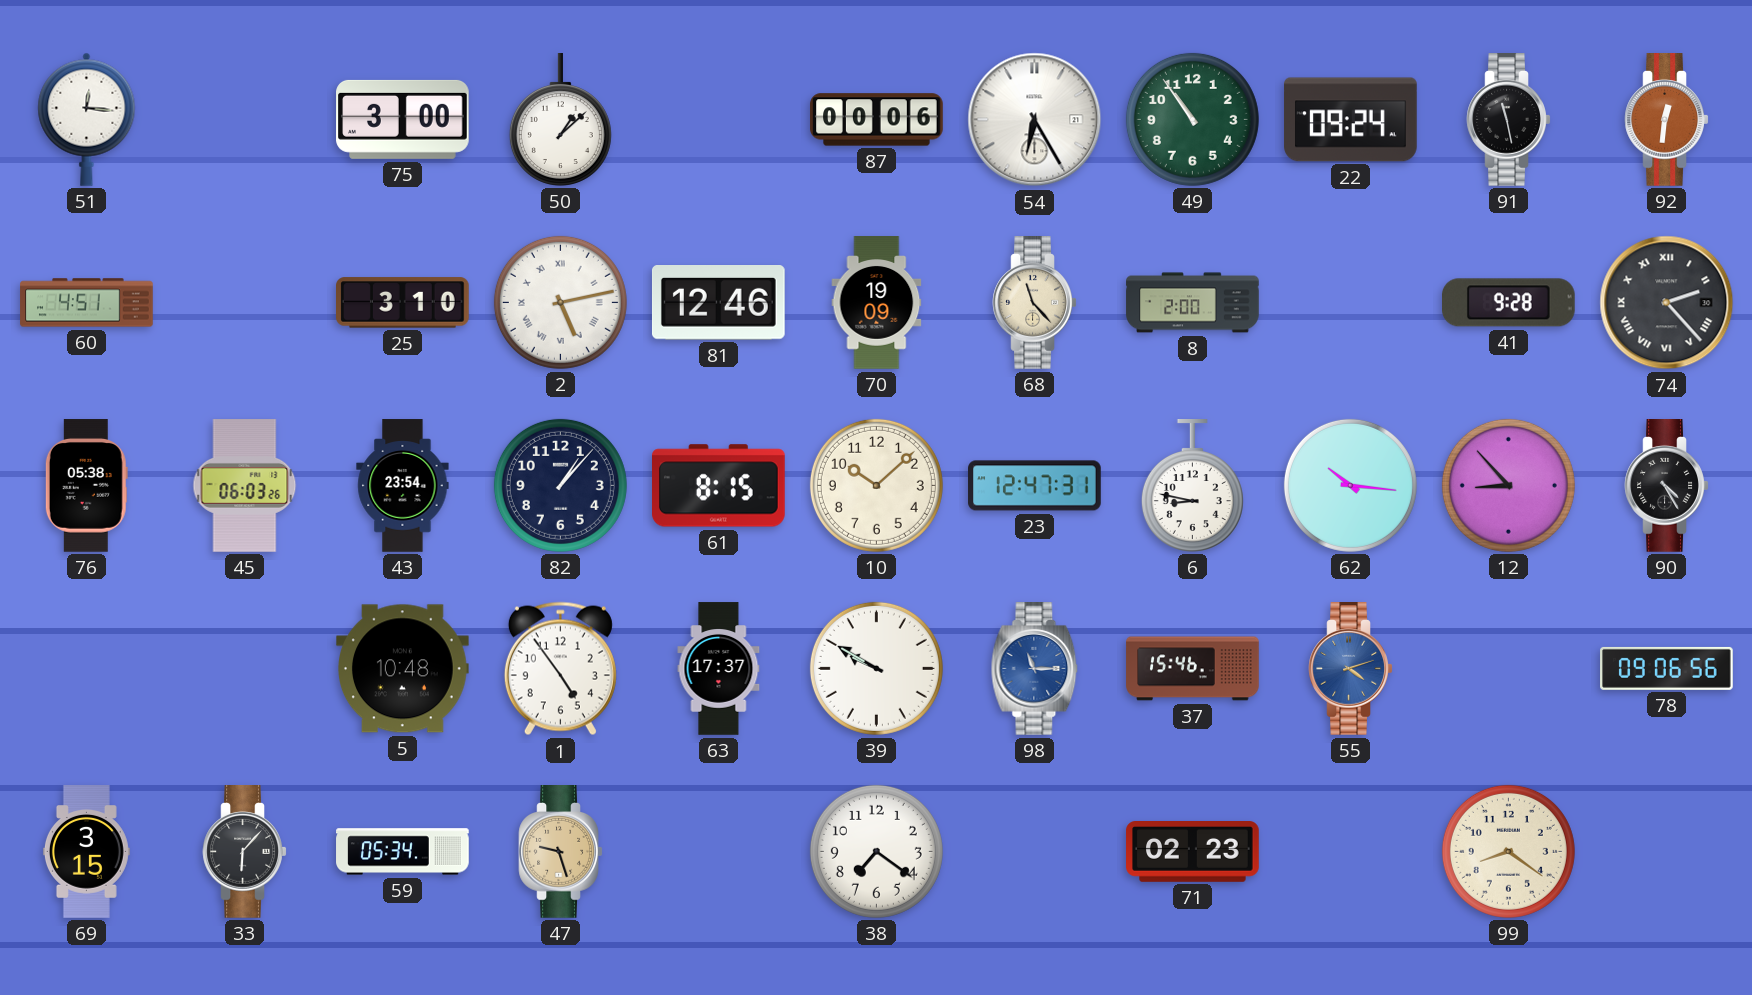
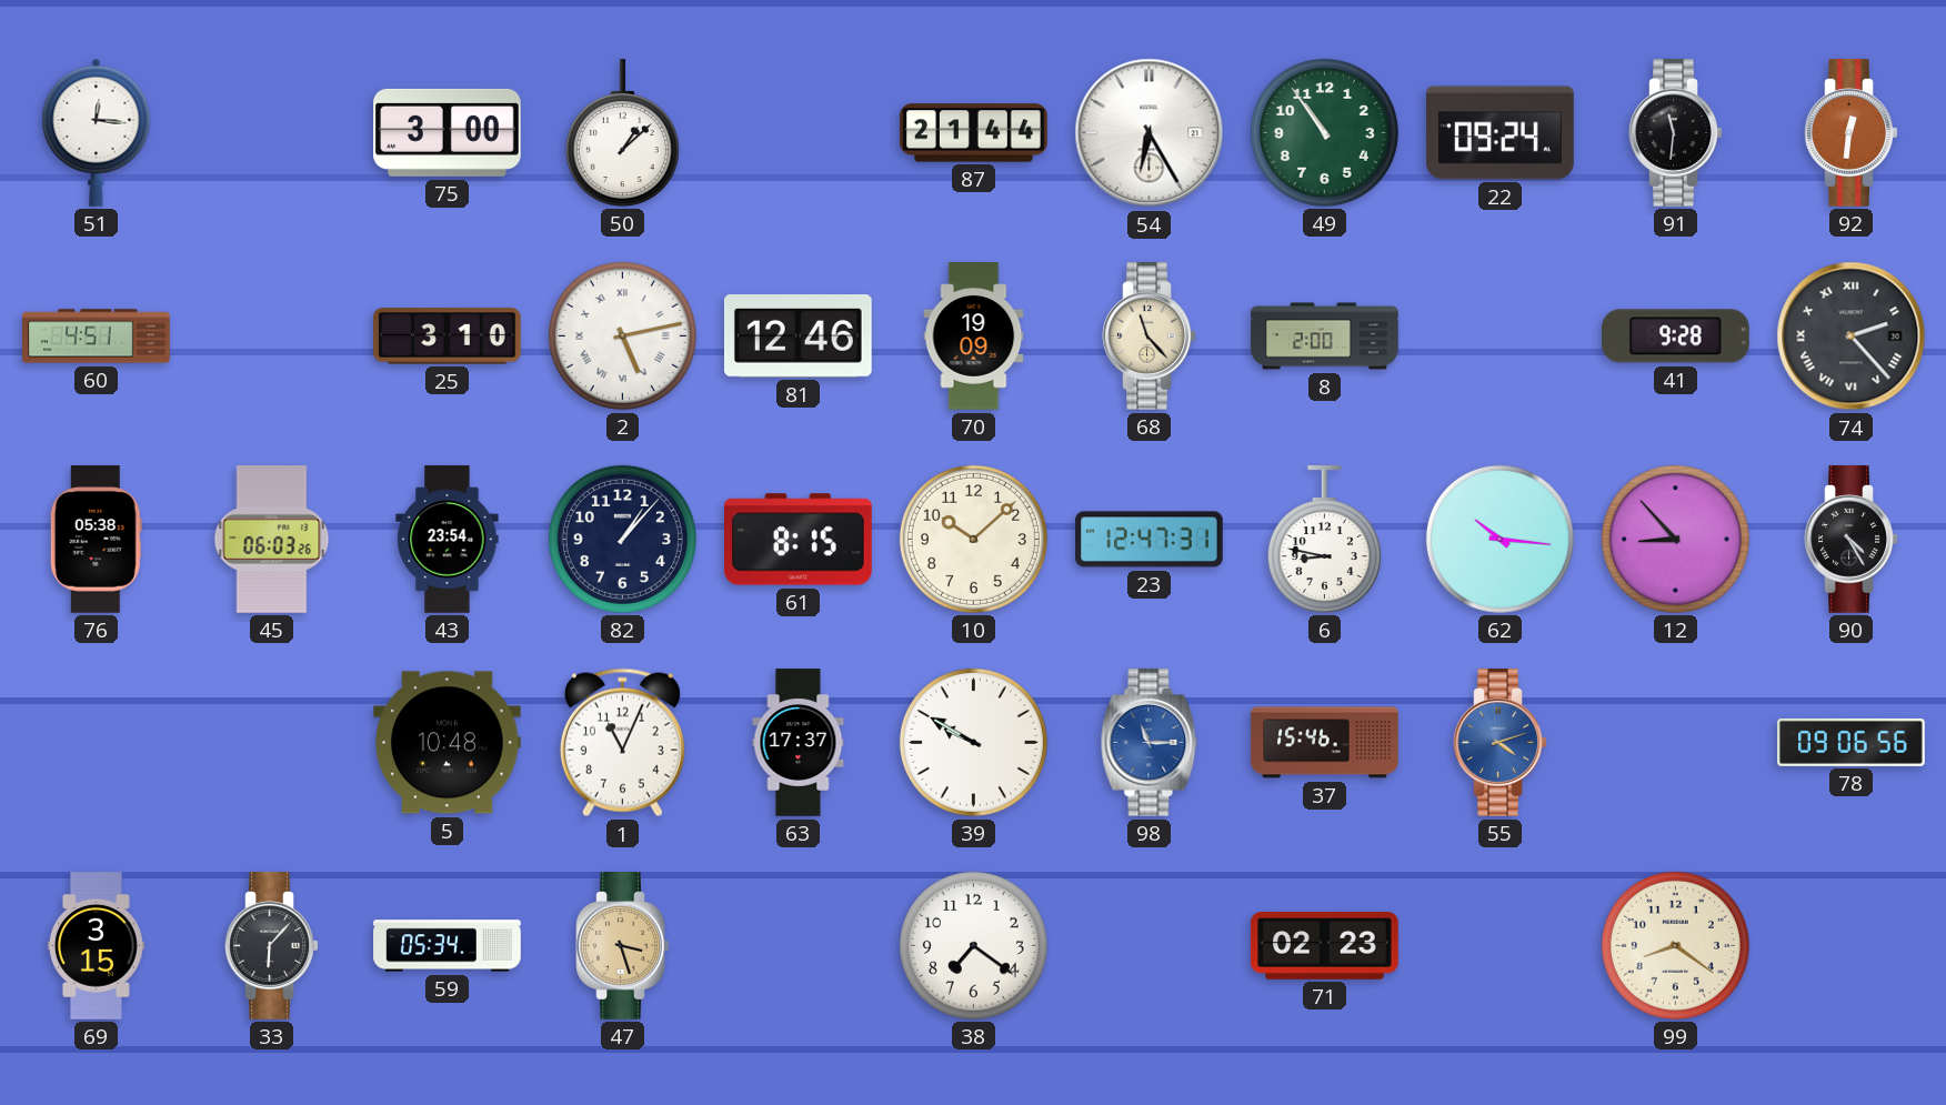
87: 00:06 -> 21:44 (974, 133)
91: 11:28 -> 11:31 (1676, 133)
1: 4:54 -> 11:04 (622, 743)
47: 9:27 -> 3:27 (623, 946)
